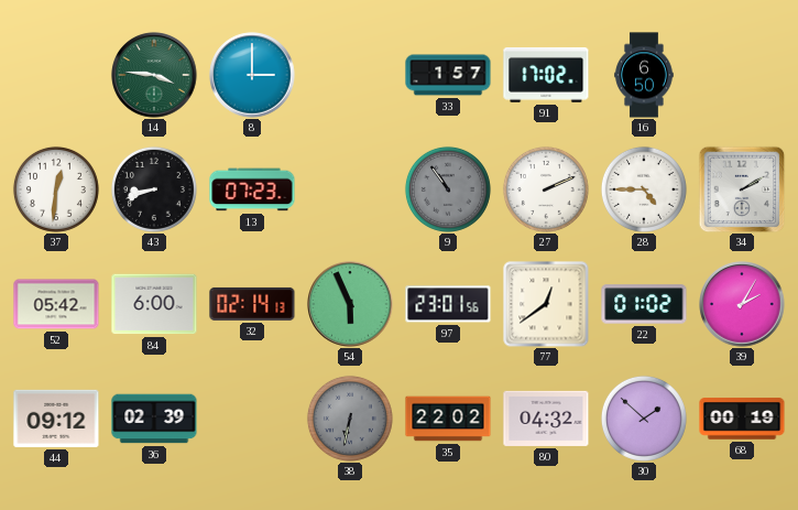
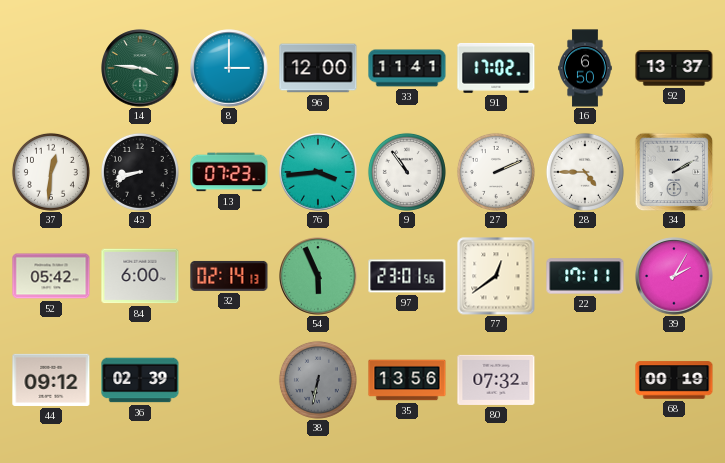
96: none -> 12:00 (318, 68)
33: 1:57 -> 11:41 (407, 68)
92: none -> 13:37 (674, 68)
76: none -> 3:44 (318, 172)
9 dial: grey -> white (407, 172)
22: 01:02 -> 17:11 (585, 276)
35: 22:02 -> 13:56 (407, 380)
80: 04:32 -> 07:32 (496, 380)
30: 1:52 -> none (644, 419)
